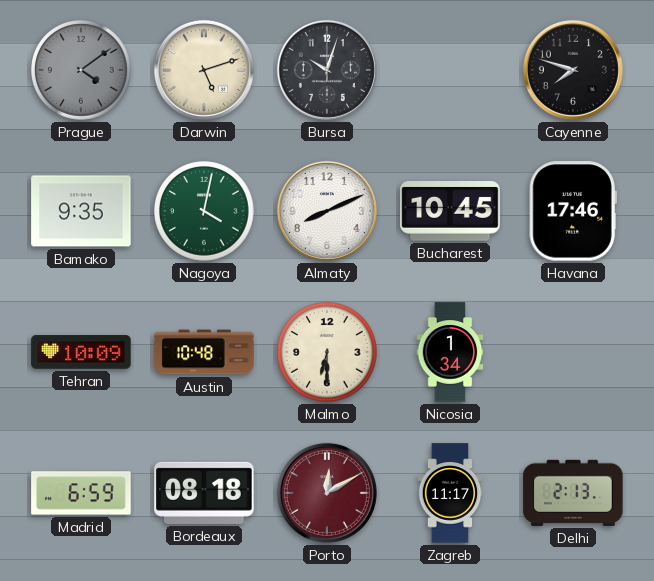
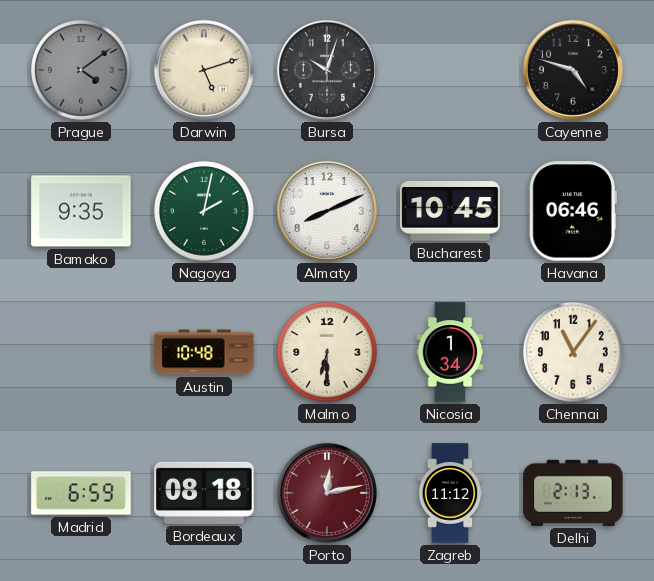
Cayenne: 7:48 -> 4:48 (573, 70)
Nagoya: 4:02 -> 2:02 (204, 211)
Havana: 17:46 -> 06:46 (573, 211)
Tehran: 10:09 -> none (81, 352)
Chennai: none -> 11:06 (573, 352)
Porto: 12:10 -> 12:13 (327, 493)
Zagreb: 11:17 -> 11:12 (450, 493)
